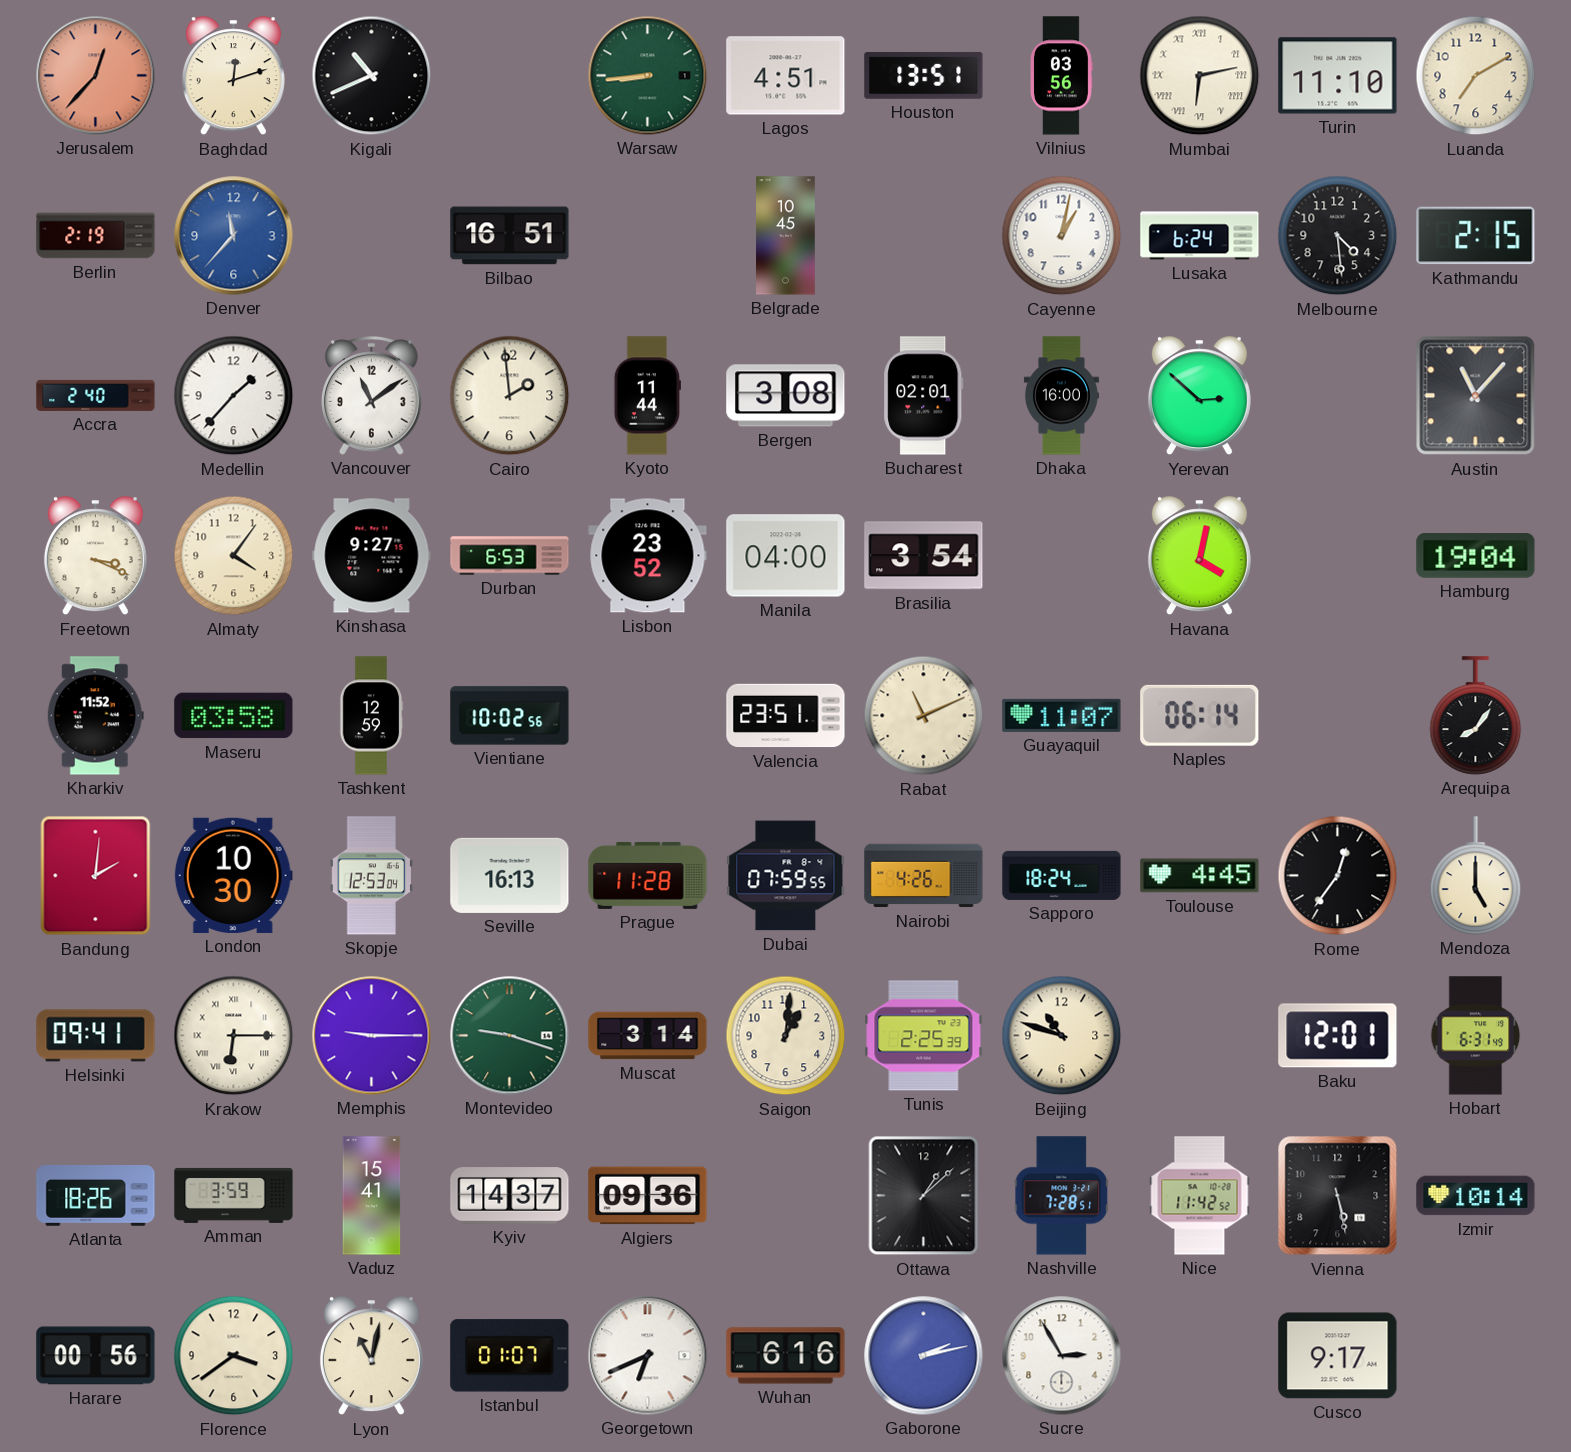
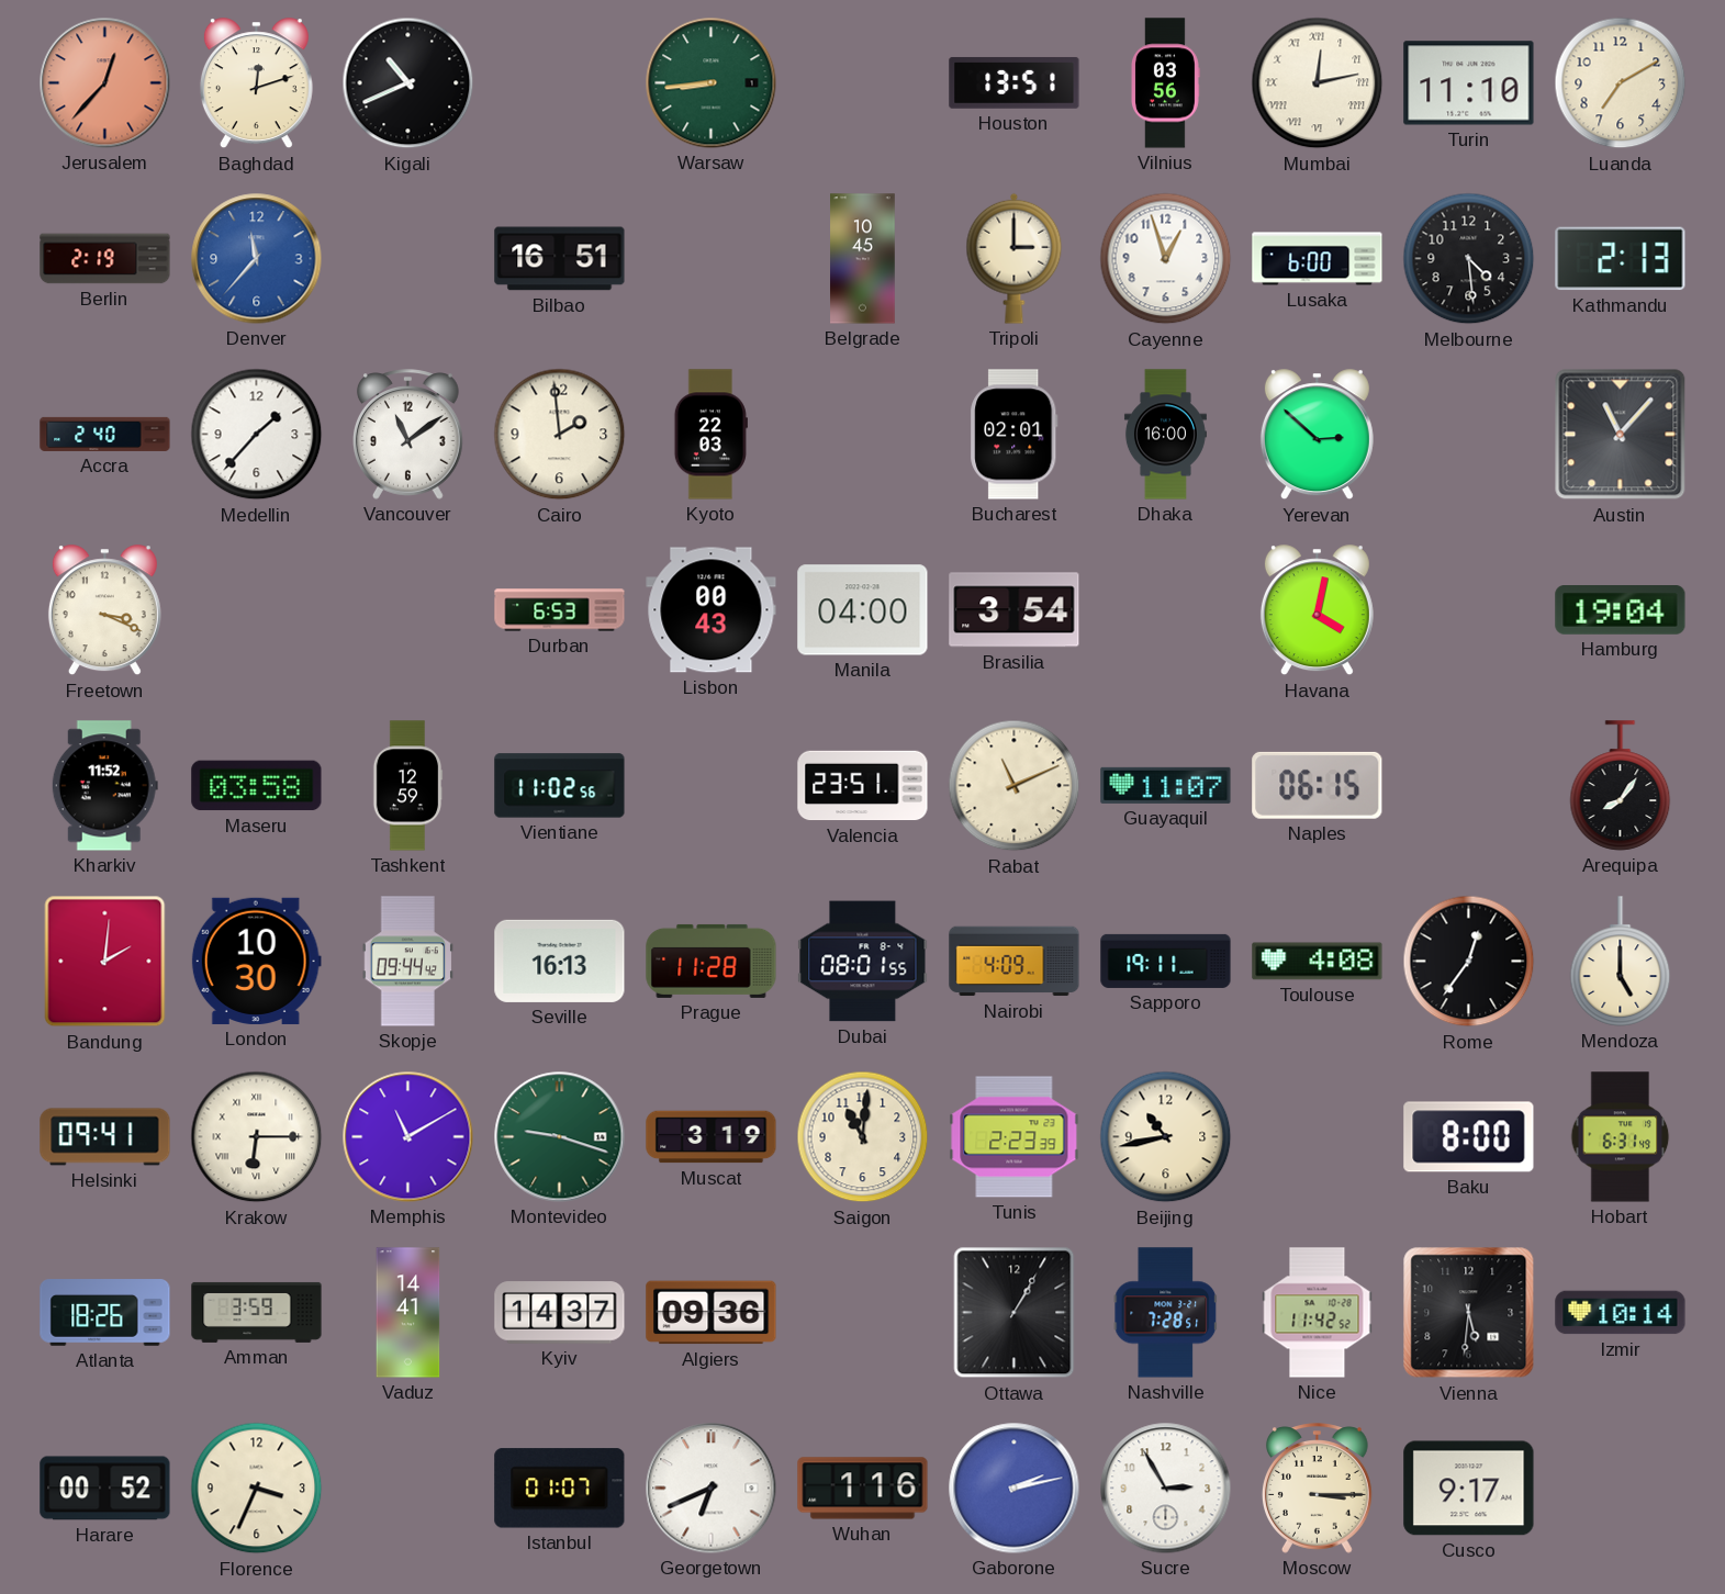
Lagos: 4:51 -> none (786, 76)
Mumbai: 6:13 -> 12:13 (1318, 83)
Tripoli: none -> 3:00 (1015, 258)
Cayenne: 1:02 -> 12:57 (1166, 259)
Lusaka: 6:24 -> 6:00 (1318, 259)
Kathmandu: 2:15 -> 2:13 (1621, 259)
Kyoto: 11:44 -> 22:03 (710, 435)
Bergen: 3:08 -> none (786, 396)
Almaty: 4:06 -> none (234, 556)
Kinshasa: 9:27 -> none (372, 556)
Lisbon: 23:52 -> 00:43 (712, 610)
Vientiane: 10:02 -> 11:02 (560, 786)
Naples: 06:14 -> 06:15 (1318, 785)
Skopje: 12:53 -> 09:44 (407, 962)
Dubai: 07:59 -> 08:01 (863, 962)
Nairobi: 4:26 -> 4:09 (1015, 962)
Sapporo: 18:24 -> 19:11 (1166, 961)
Toulouse: 4:45 -> 4:08 (1318, 962)
Memphis: 9:15 -> 11:10 (408, 1137)
Muscat: 3:14 -> 3:19 (712, 1137)
Saigon: 1:01 -> 11:01 (863, 1137)
Tunis: 2:25 -> 2:23 (1015, 1137)
Beijing: 10:48 -> 10:43 (1166, 1137)
Baku: 12:01 -> 8:00 (1469, 1137)
Vaduz: 15:41 -> 14:41 (408, 1313)
Ottawa: 1:08 -> 1:05 (1015, 1313)
Vienna: 5:28 -> 5:31 (1469, 1313)
Harare: 00:56 -> 00:52 (105, 1489)
Florence: 3:39 -> 3:34 (257, 1489)
Lyon: 11:02 -> none (371, 1356)
Wuhan: 6:16 -> 1:16 (863, 1489)
Moscow: none -> 3:15 (1317, 1489)
